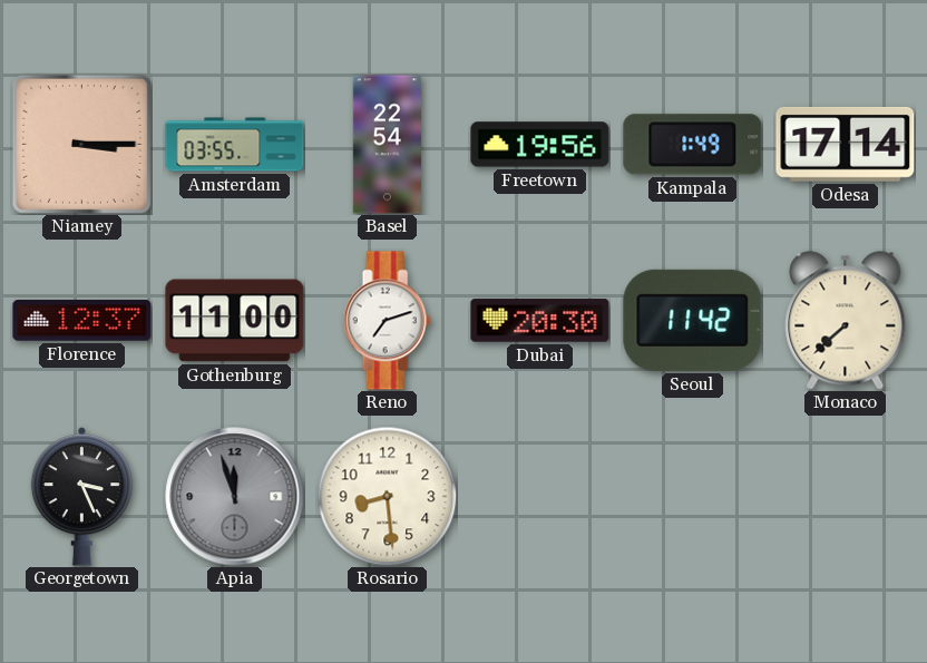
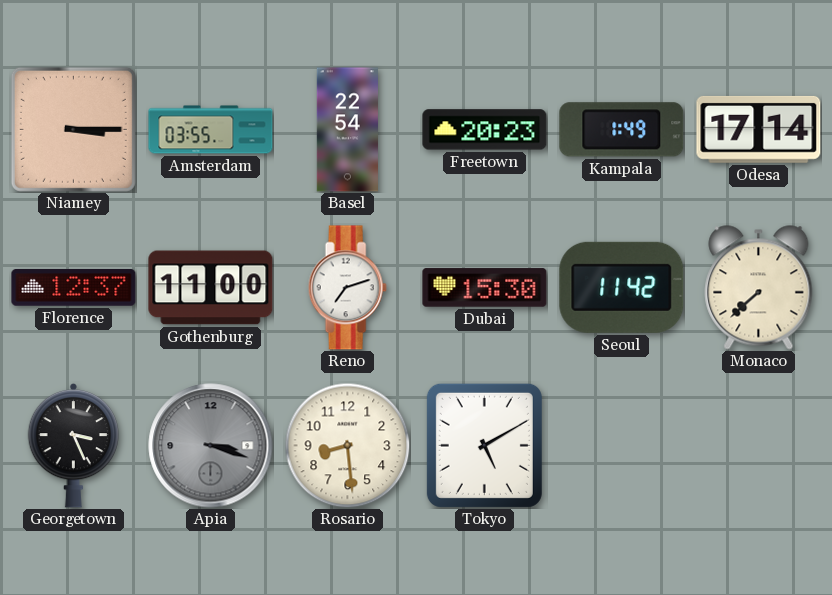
Freetown: 19:56 -> 20:23 (485, 130)
Dubai: 20:30 -> 15:30 (485, 288)
Apia: 11:57 -> 3:18 (211, 446)
Tokyo: none -> 5:10 (484, 445)
